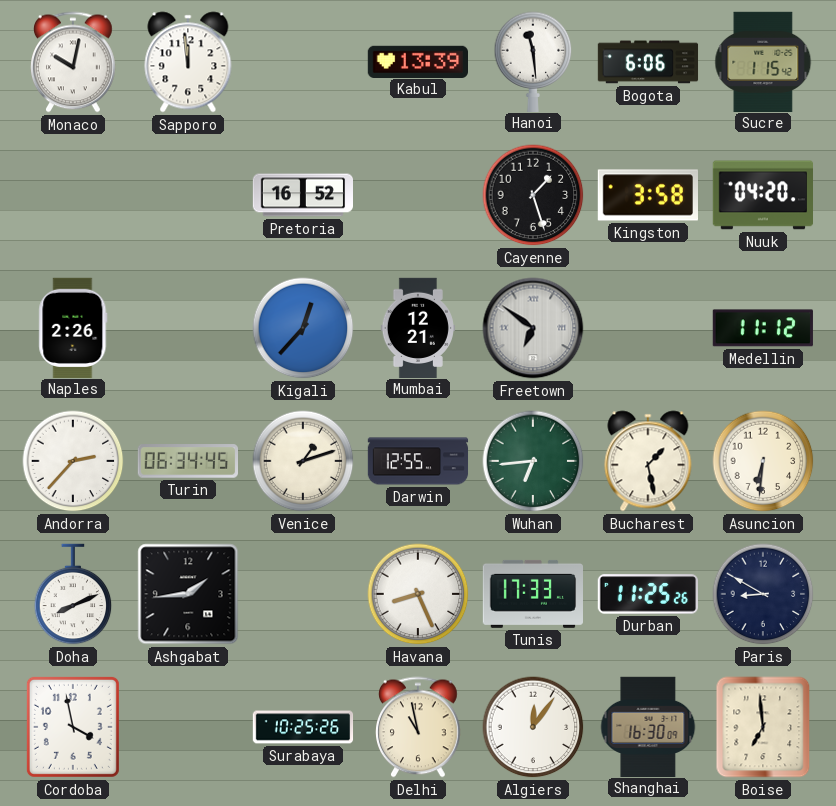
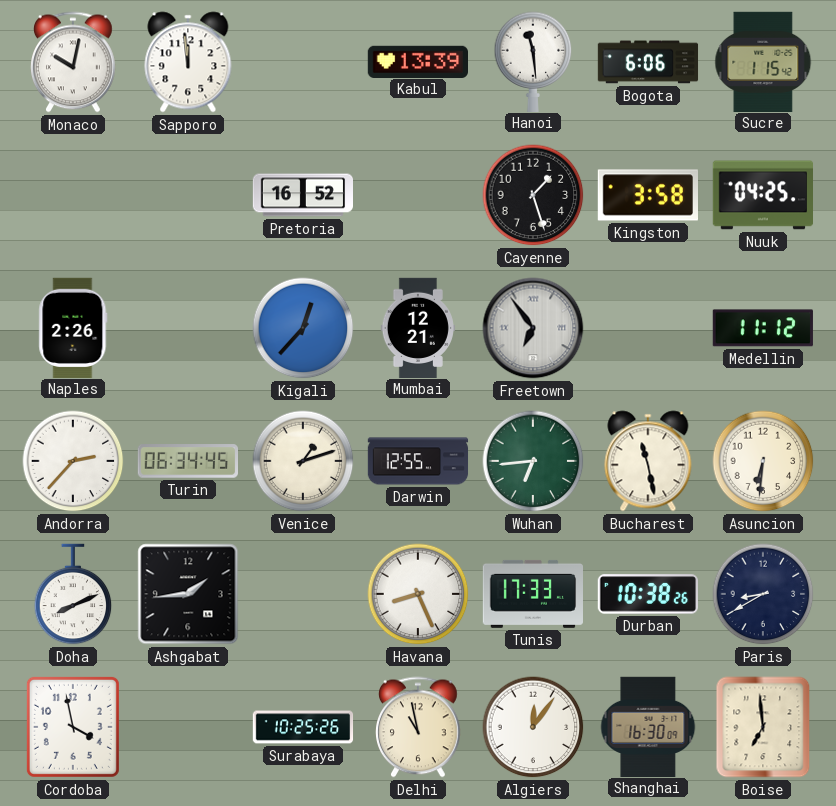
Nuuk: 04:20 -> 04:25 (762, 195)
Freetown: 6:51 -> 6:54 (533, 328)
Bucharest: 1:28 -> 11:28 (648, 461)
Durban: 11:25 -> 10:38 (647, 594)
Paris: 8:50 -> 8:40 (763, 594)
